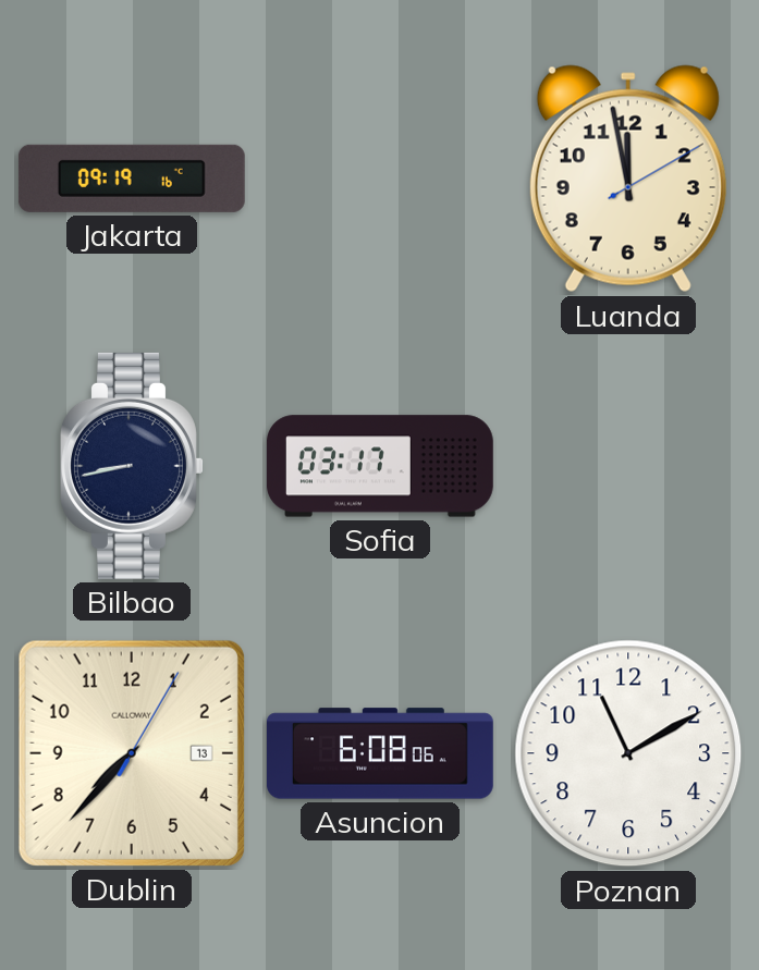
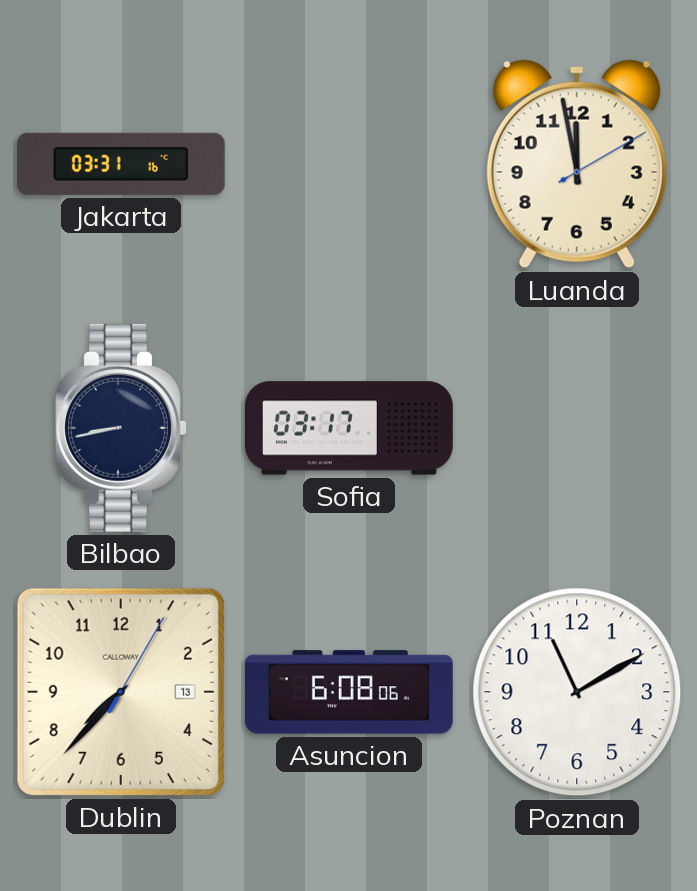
Jakarta: 09:19 -> 03:31 (121, 164)
